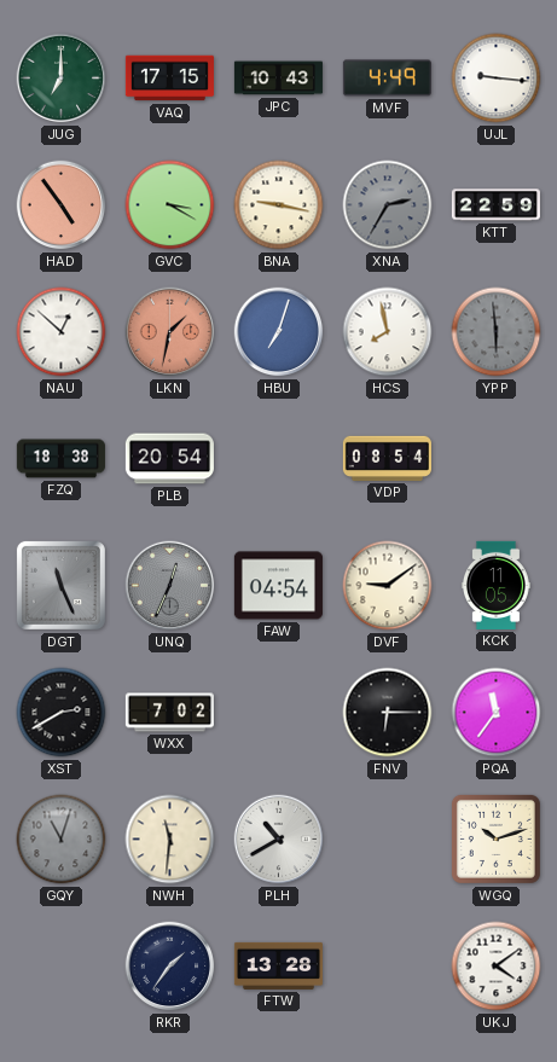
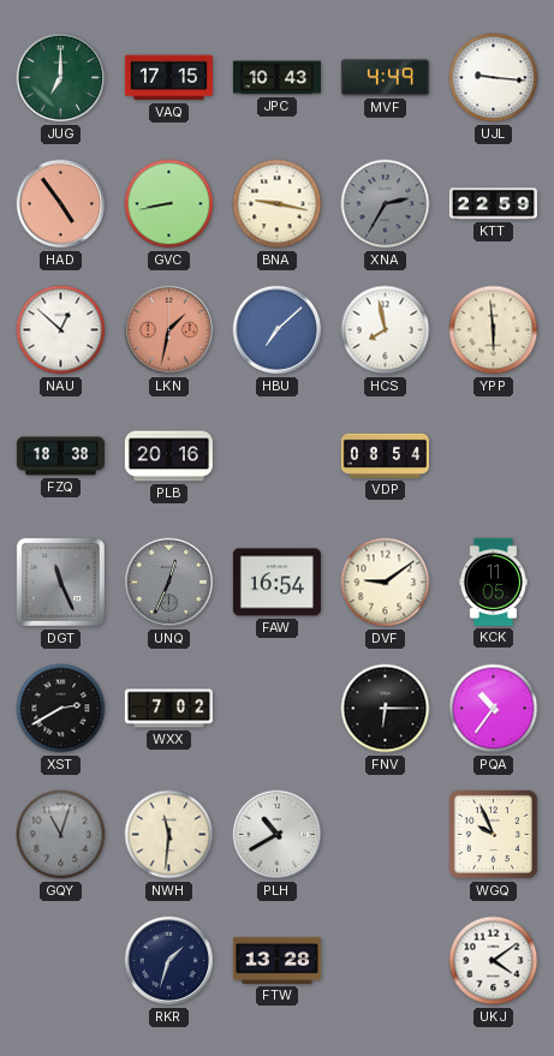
GVC: 3:20 -> 8:43 (169, 204)
HBU: 7:03 -> 7:08 (278, 330)
YPP dial: grey -> cream (494, 330)
PLB: 20:54 -> 20:16 (168, 457)
FAW: 04:54 -> 16:54 (276, 583)
PQA: 11:36 -> 10:36 (494, 709)
WGQ: 10:12 -> 9:56 (493, 834)
RKR: 1:36 -> 1:33 (169, 961)
